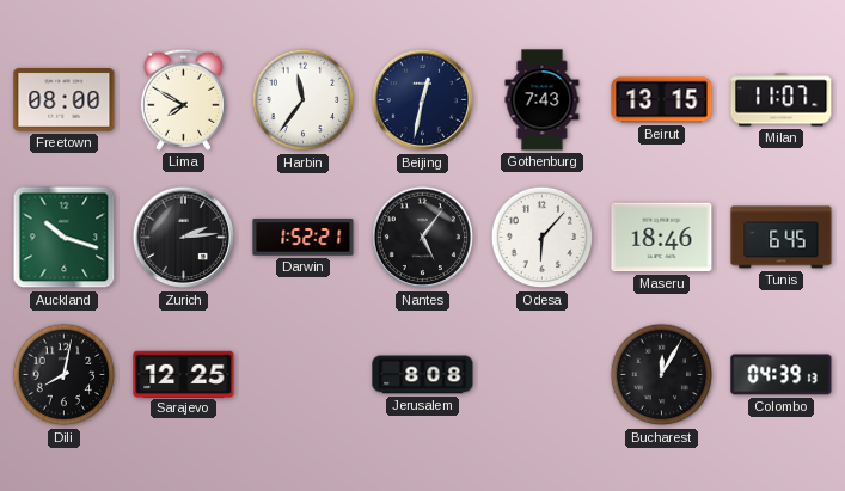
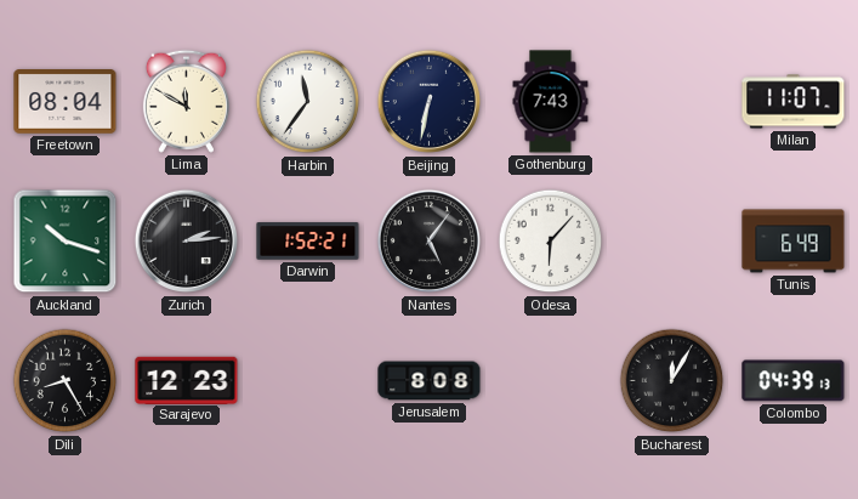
Freetown: 08:00 -> 08:04 (66, 102)
Lima: 7:50 -> 11:50 (186, 101)
Beijing: 12:32 -> 6:32 (430, 102)
Beirut: 13:15 -> none (662, 100)
Maseru: 18:46 -> none (662, 238)
Tunis: 6:45 -> 6:49 (794, 242)
Dili: 8:02 -> 8:25 (66, 381)
Sarajevo: 12:25 -> 12:23 (187, 380)
